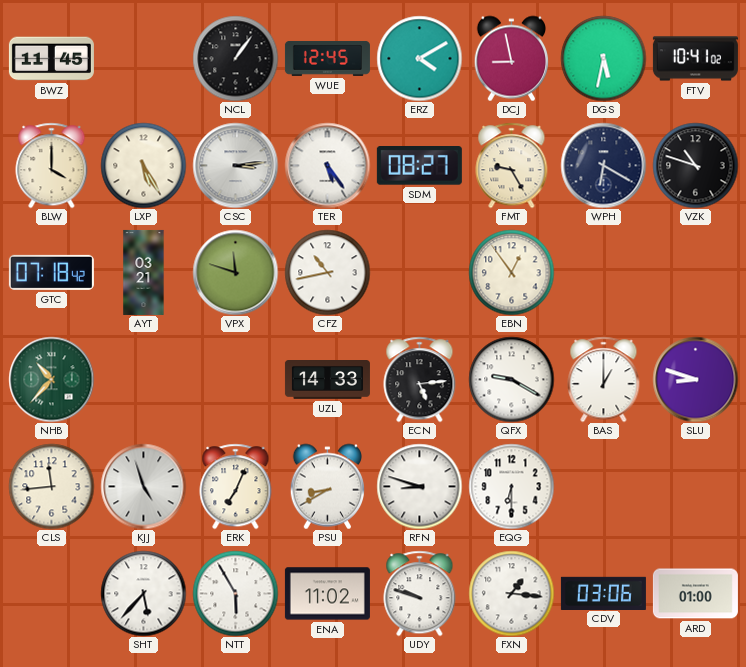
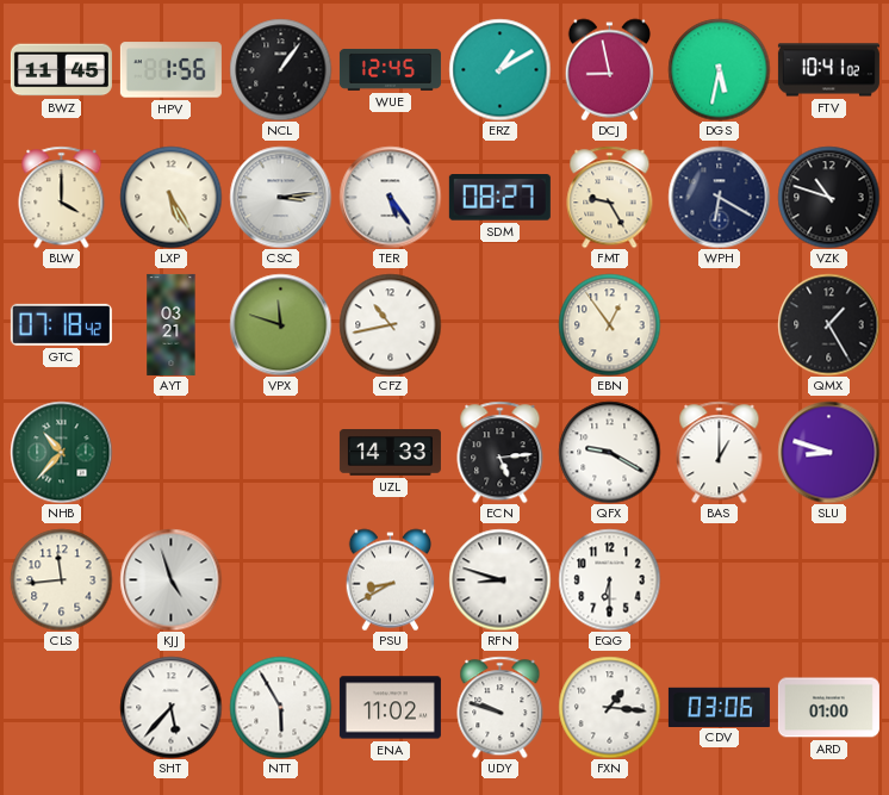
HPV: none -> 1:56 (170, 70)
ERZ: 4:10 -> 1:10 (499, 69)
QMX: none -> 1:25 (828, 324)
ERK: 7:04 -> none (236, 486)
